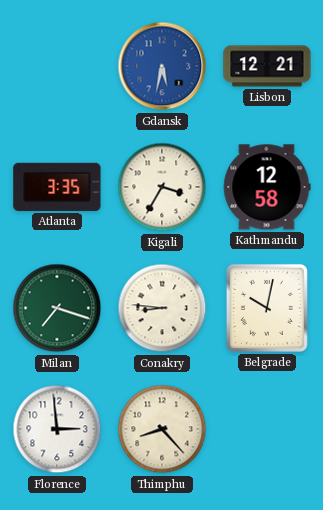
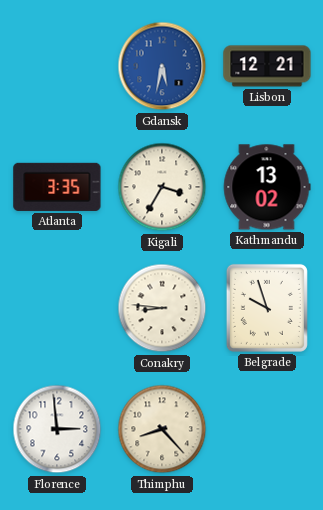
Kathmandu: 12:58 -> 13:02 (267, 187)
Milan: 7:18 -> none (57, 308)
Belgrade: 10:02 -> 9:57 (267, 308)
